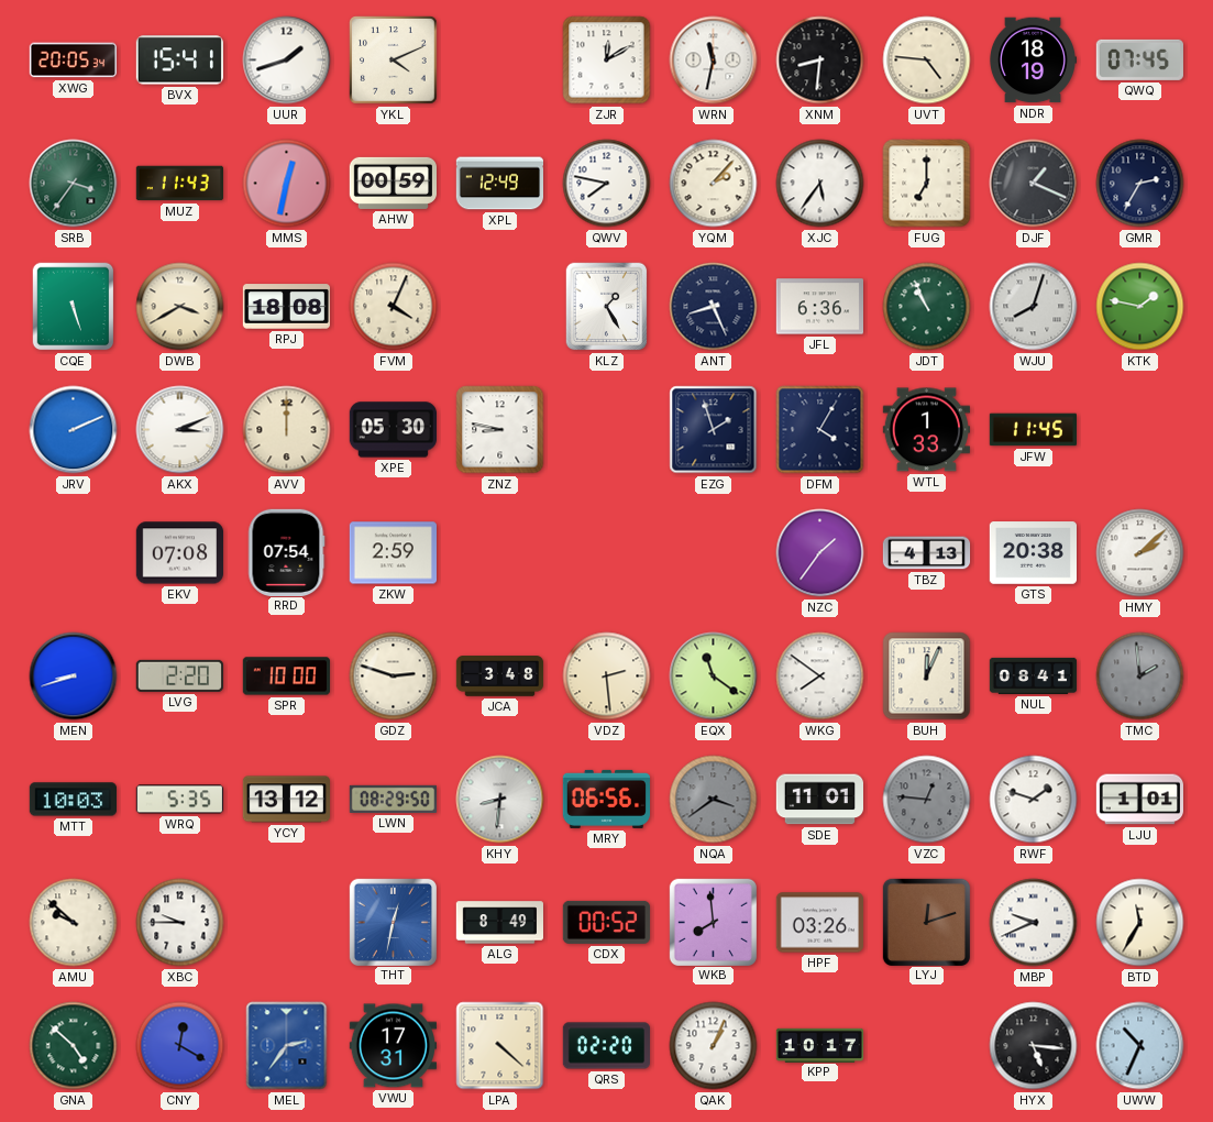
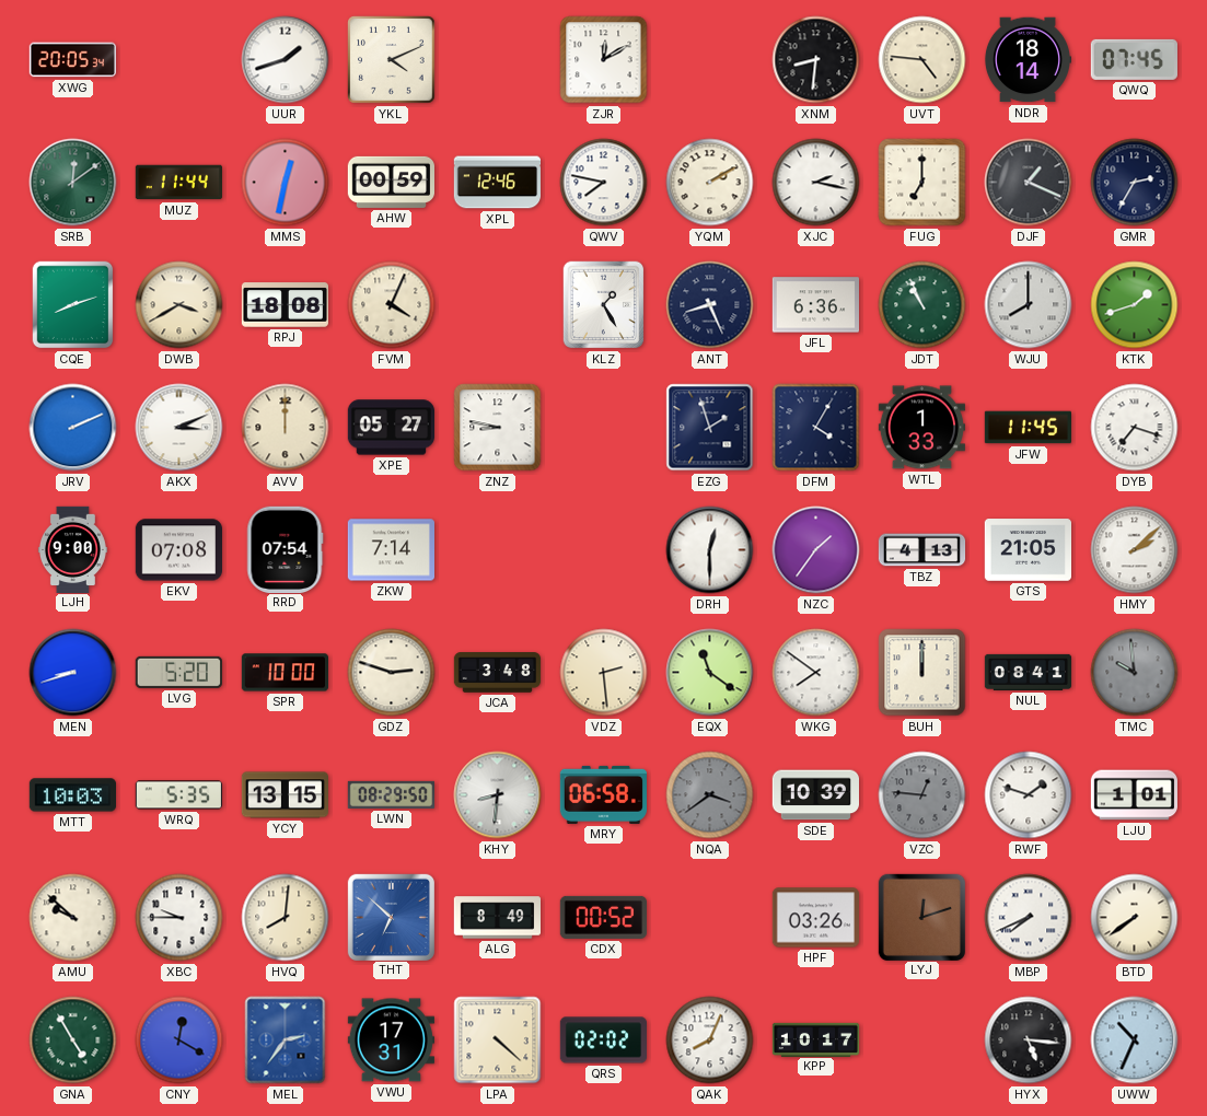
BVX: 15:41 -> none (179, 61)
WRN: 11:32 -> none (714, 61)
NDR: 18:19 -> 18:14 (1026, 60)
SRB: 3:36 -> 12:09 (73, 183)
MUZ: 11:43 -> 11:44 (178, 183)
XPL: 12:49 -> 12:46 (497, 183)
YQM: 2:07 -> 2:10 (710, 183)
XJC: 5:36 -> 2:17 (816, 183)
CQE: 5:27 -> 8:12 (73, 305)
WJU: 8:03 -> 8:00 (1029, 305)
KTK: 1:47 -> 1:42 (1135, 305)
XPE: 05:30 -> 05:27 (391, 428)
DYB: none -> 7:18 (1135, 428)
LJH: none -> 9:00 (72, 549)
ZKW: 2:59 -> 7:14 (391, 550)
DRH: none -> 12:30 (710, 550)
GTS: 20:38 -> 21:05 (1028, 550)
LVG: 2:20 -> 5:20 (178, 672)
BUH: 12:04 -> 12:00 (922, 673)
TMC: 1:59 -> 9:59 (1135, 673)
YCY: 13:12 -> 13:15 (285, 795)
MRY: 06:56 -> 06:58 (603, 794)
SDE: 11:01 -> 10:39 (815, 795)
HVQ: none -> 8:01 (286, 918)
THT: 12:32 -> 6:52 (391, 917)
WKB: 7:59 -> none (713, 922)
MBP: 9:41 -> 7:41 (1029, 918)
BTD: 11:35 -> 7:39 (1135, 918)
GNA: 4:52 -> 4:55 (73, 1041)
QRS: 02:20 -> 02:02 (603, 1041)
QAK: 1:04 -> 8:04 (710, 1041)
